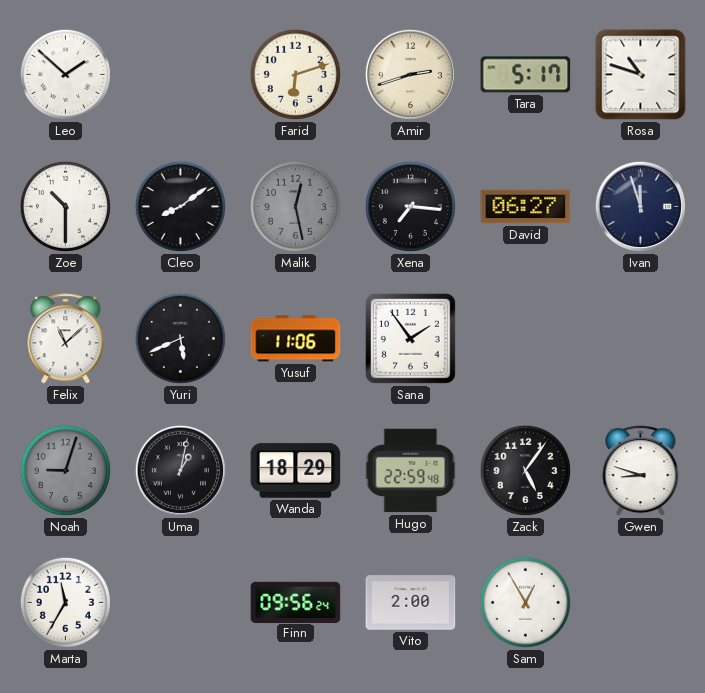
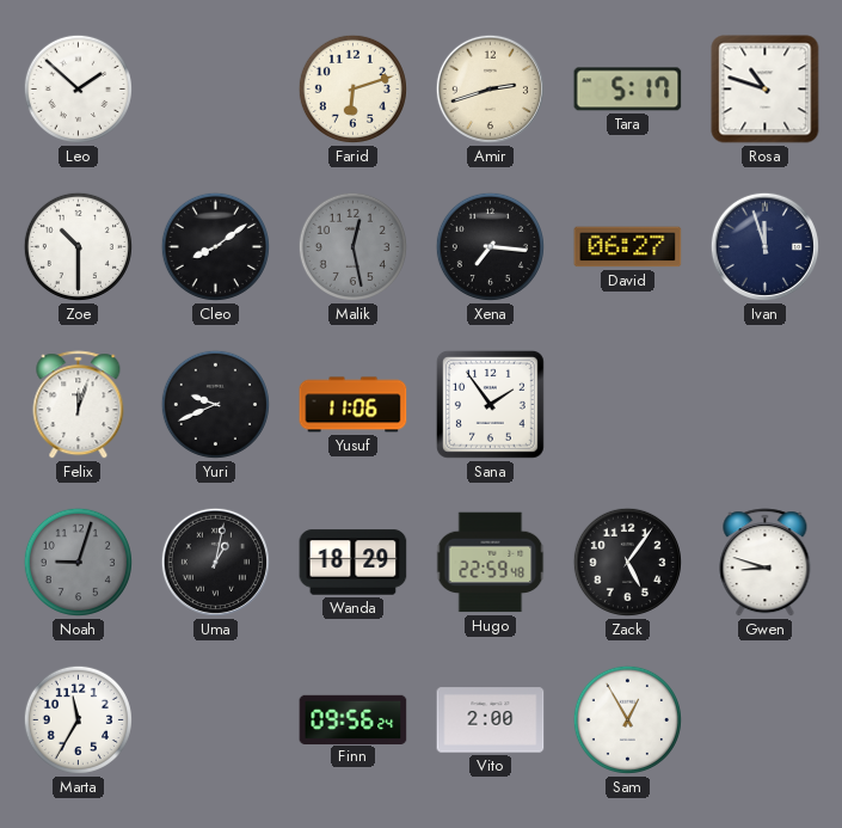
Felix: 11:08 -> 12:03 (79, 405)
Yuri: 5:41 -> 9:41 (215, 404)
